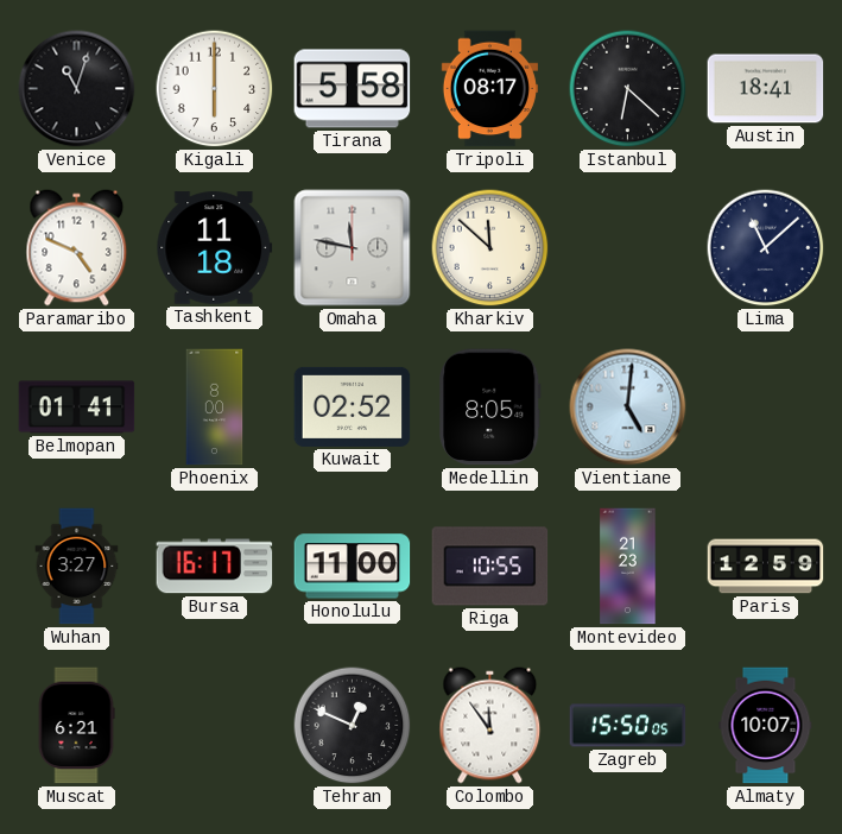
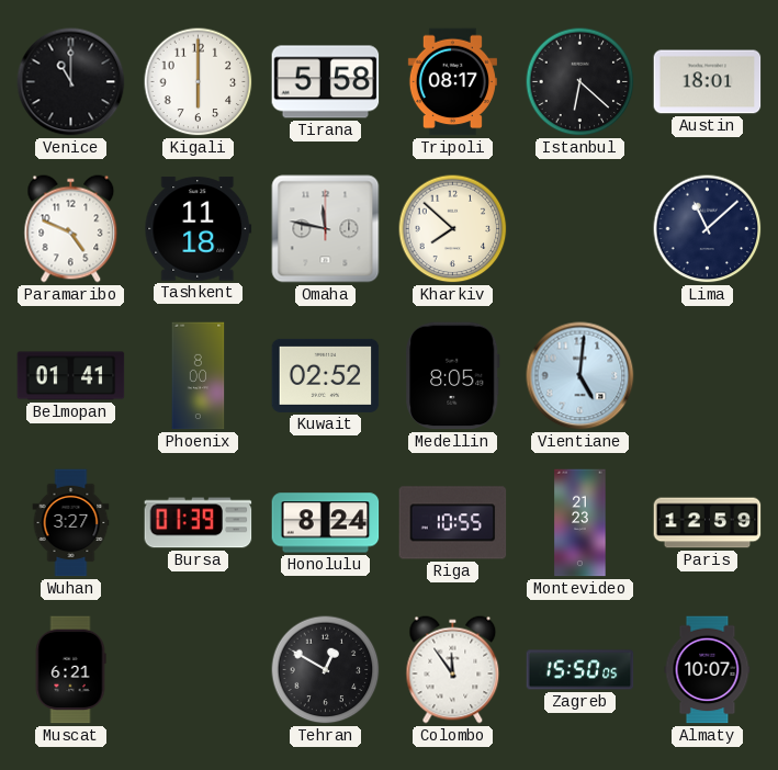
Venice: 11:03 -> 11:00 (71, 82)
Austin: 18:41 -> 18:01 (708, 82)
Kharkiv: 11:52 -> 7:52 (453, 229)
Bursa: 16:17 -> 01:39 (199, 523)
Honolulu: 11:00 -> 8:24 (326, 523)
Tehran: 12:49 -> 12:50 (326, 670)
